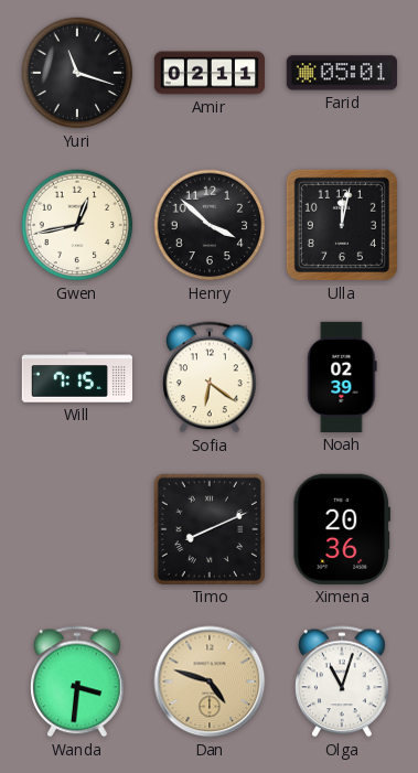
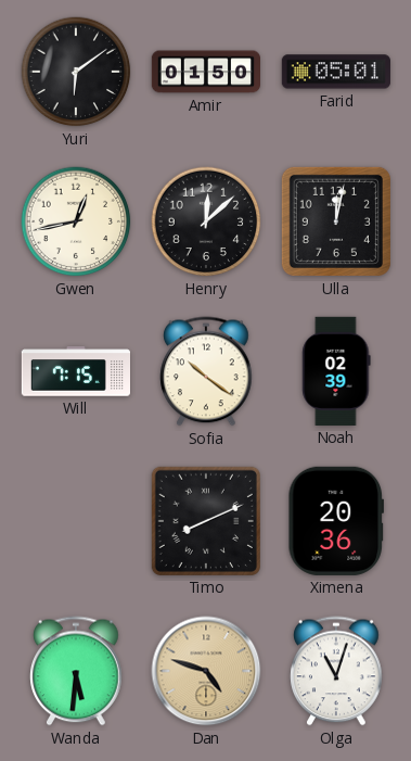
Yuri: 11:18 -> 6:09 (76, 72)
Amir: 02:11 -> 01:50 (205, 72)
Henry: 3:52 -> 12:08 (206, 221)
Sofia: 6:21 -> 10:21 (206, 371)
Wanda: 3:31 -> 5:31 (76, 671)
